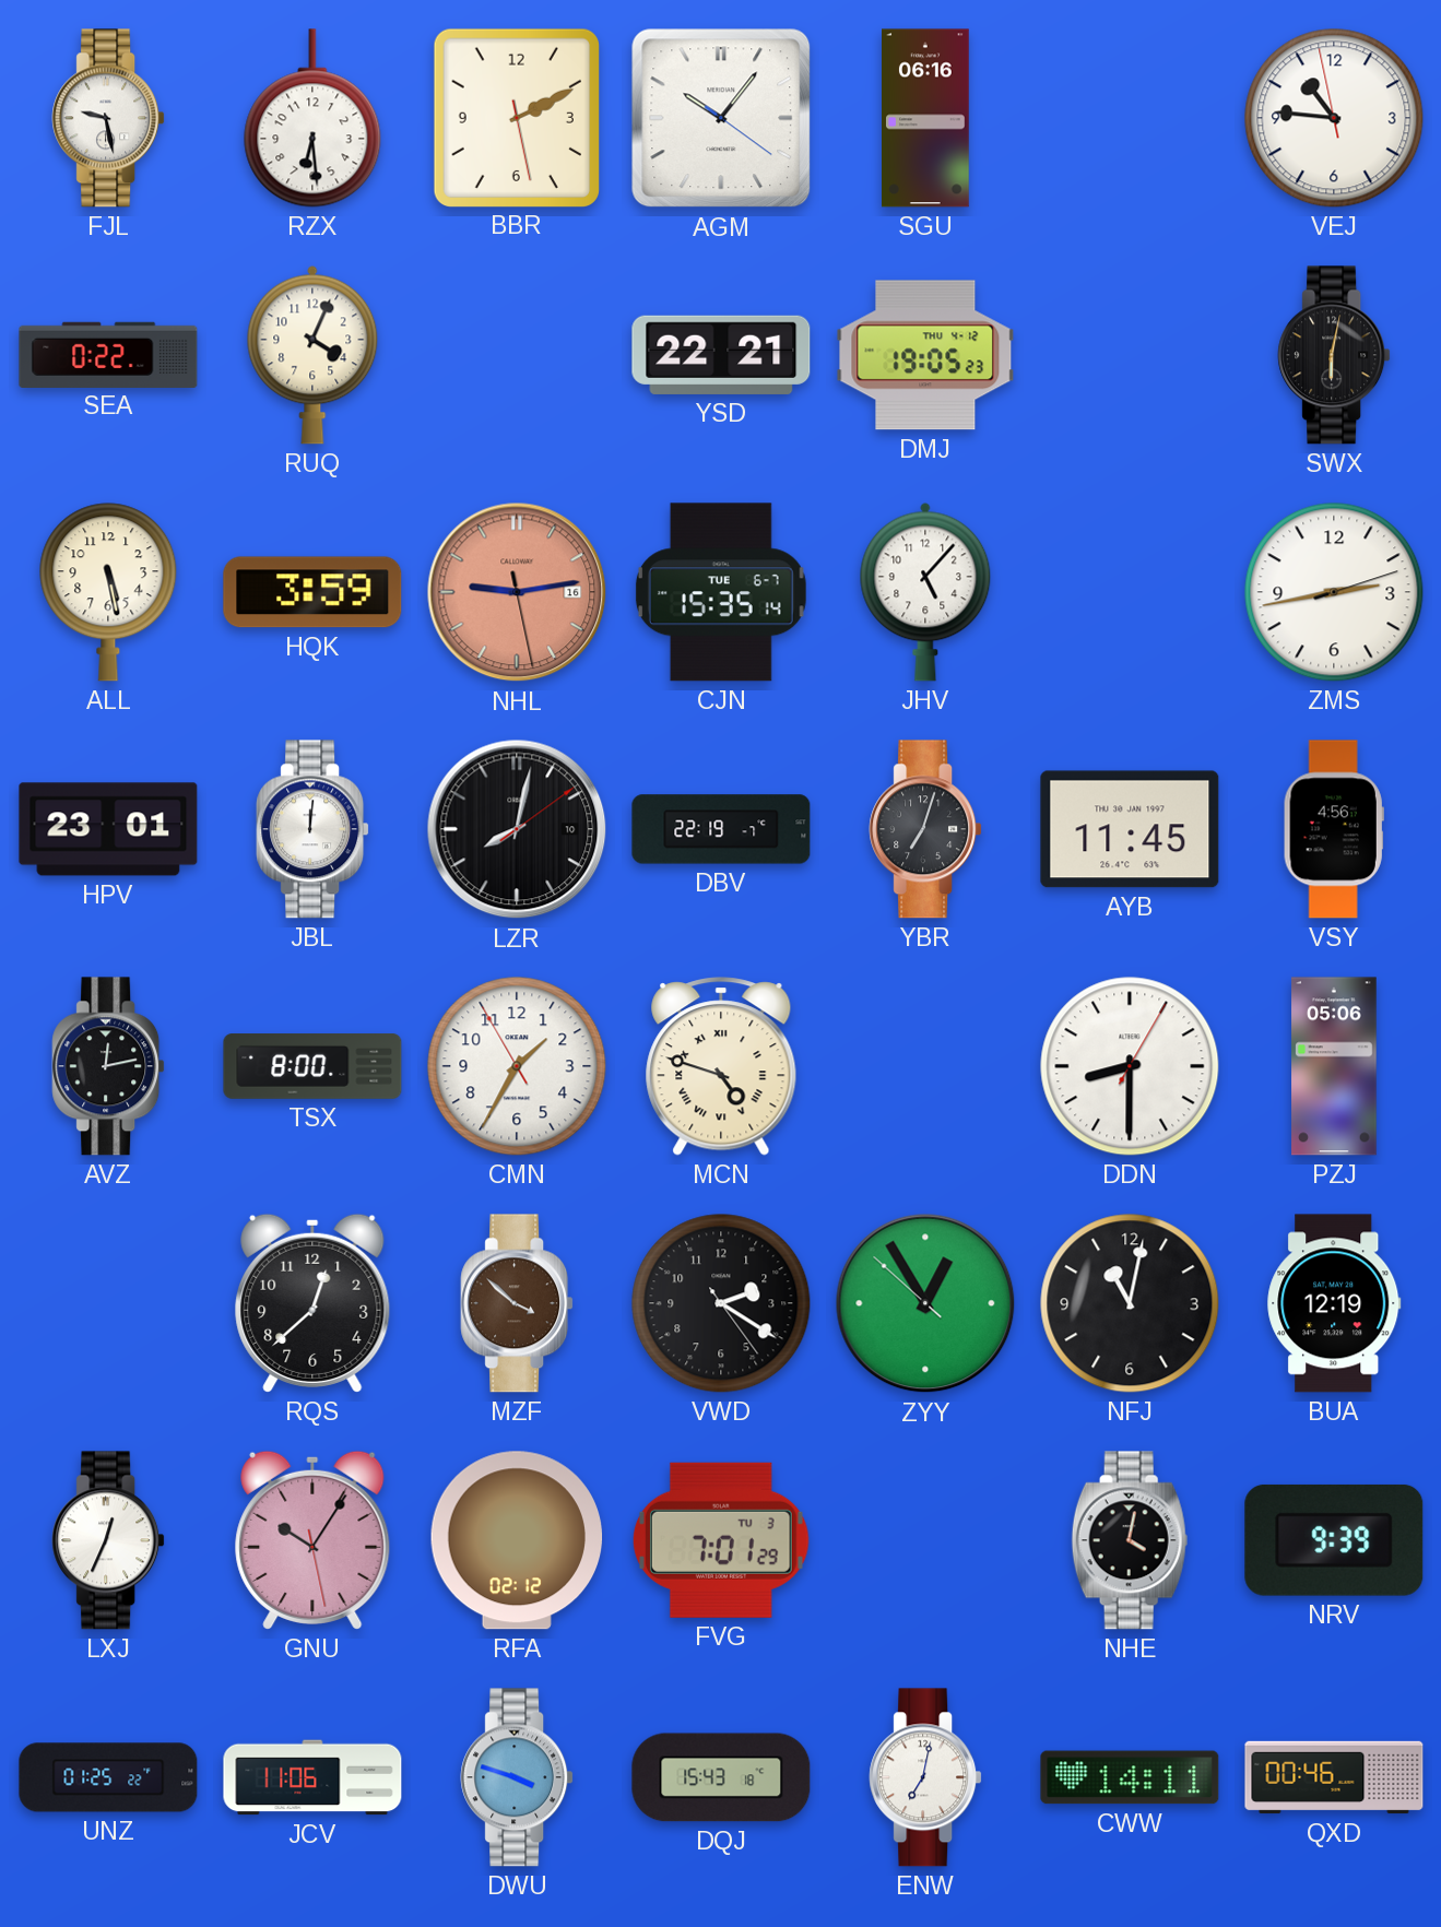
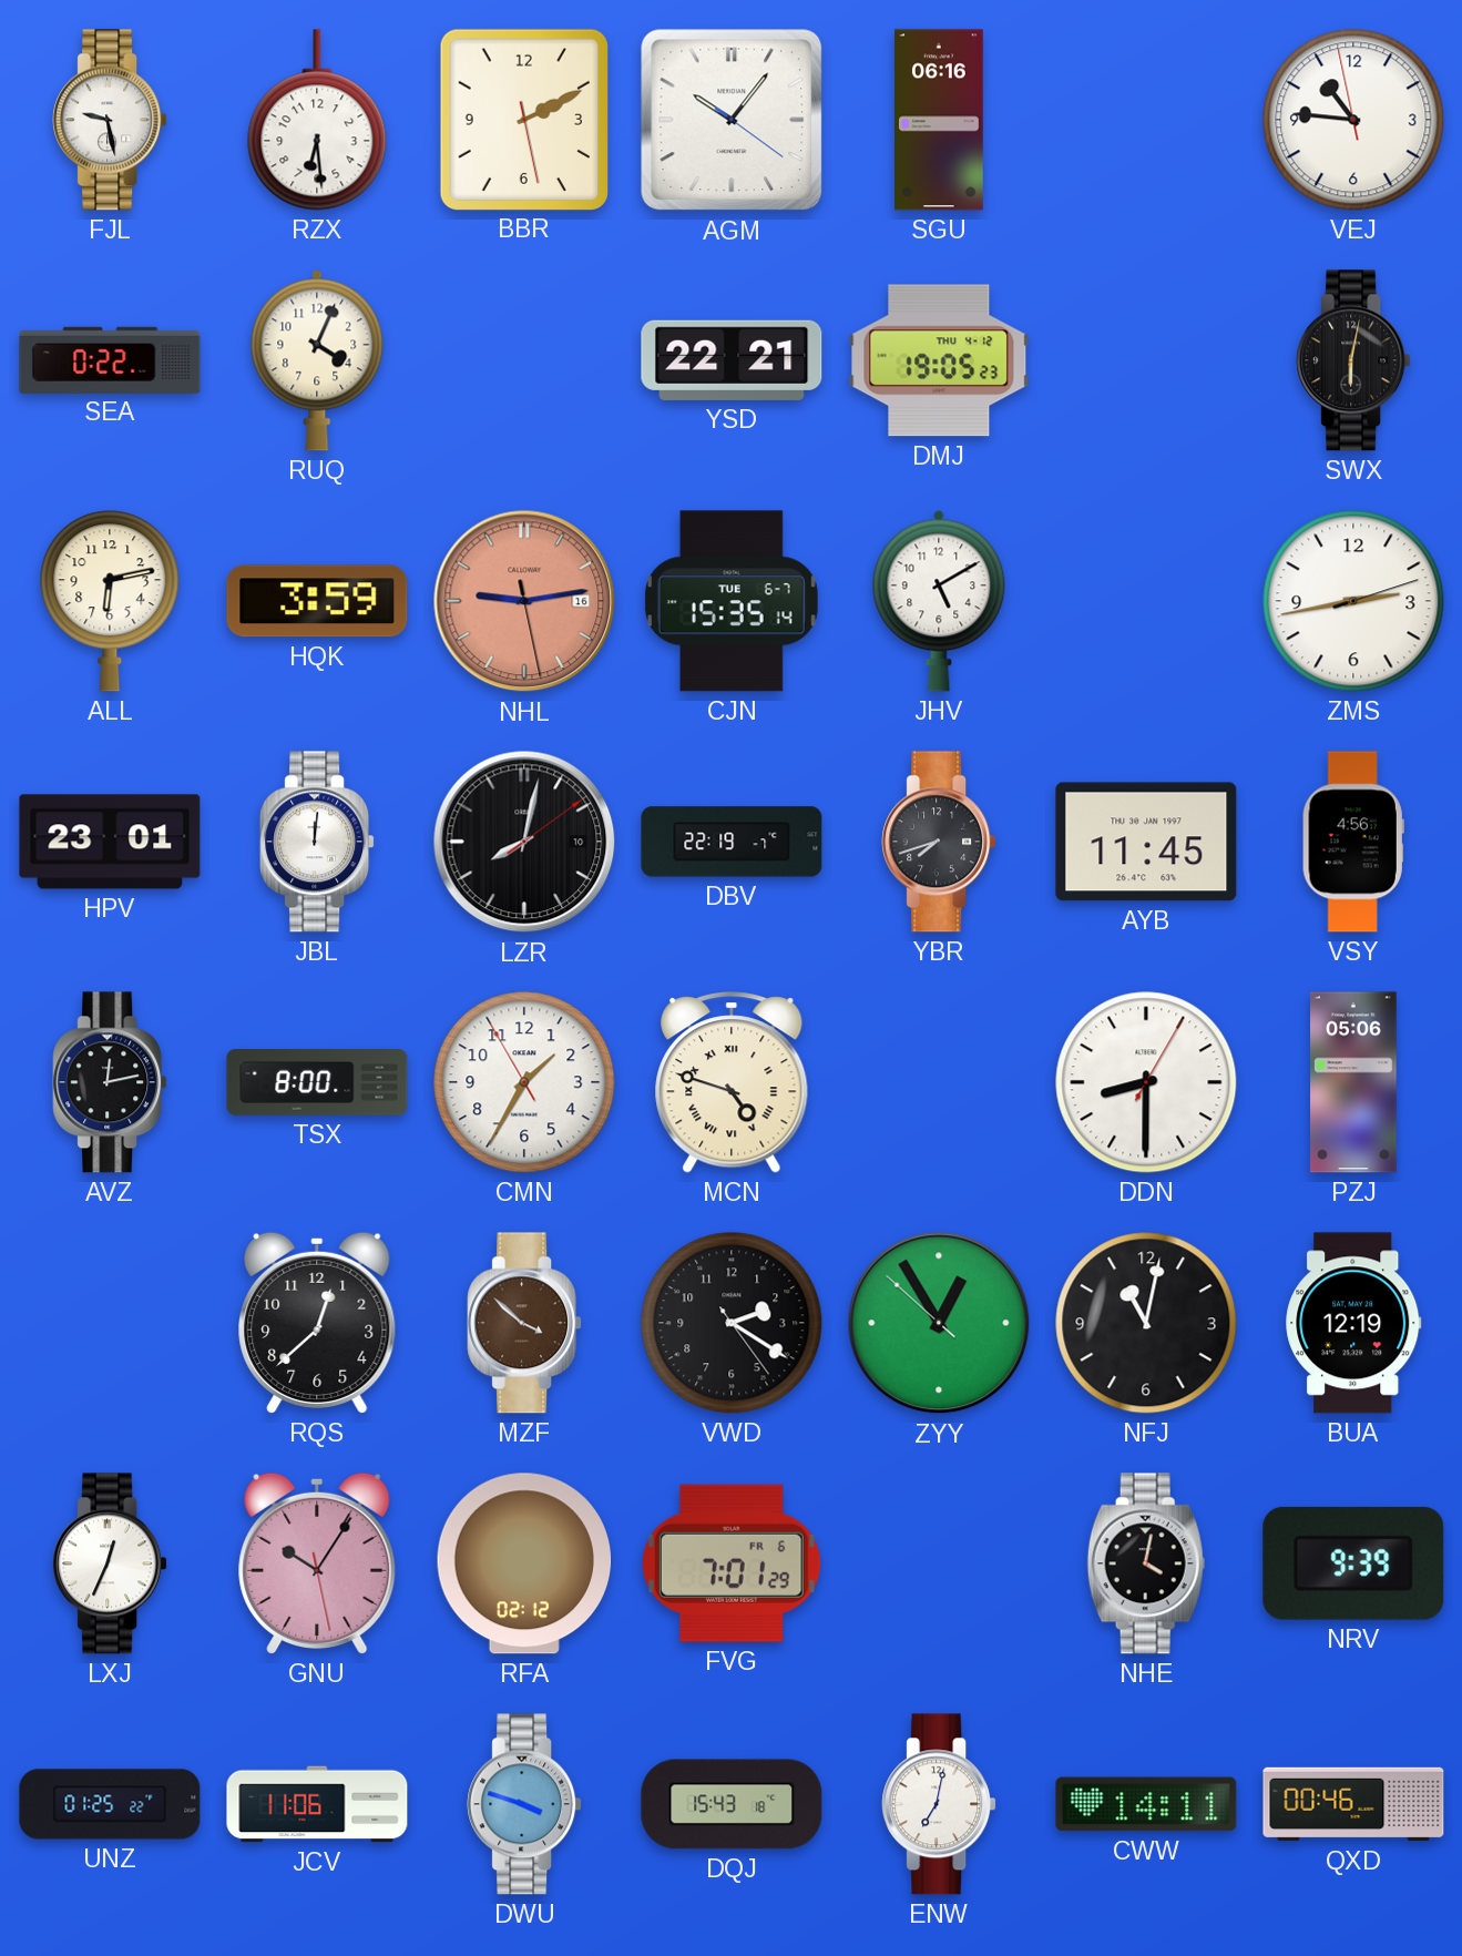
ALL: 5:28 -> 6:13 (110, 601)
JHV: 5:07 -> 5:10 (939, 601)
YBR: 7:03 -> 7:42 (939, 842)
FVG date: TU 3 -> FR 6 (732, 1563)
